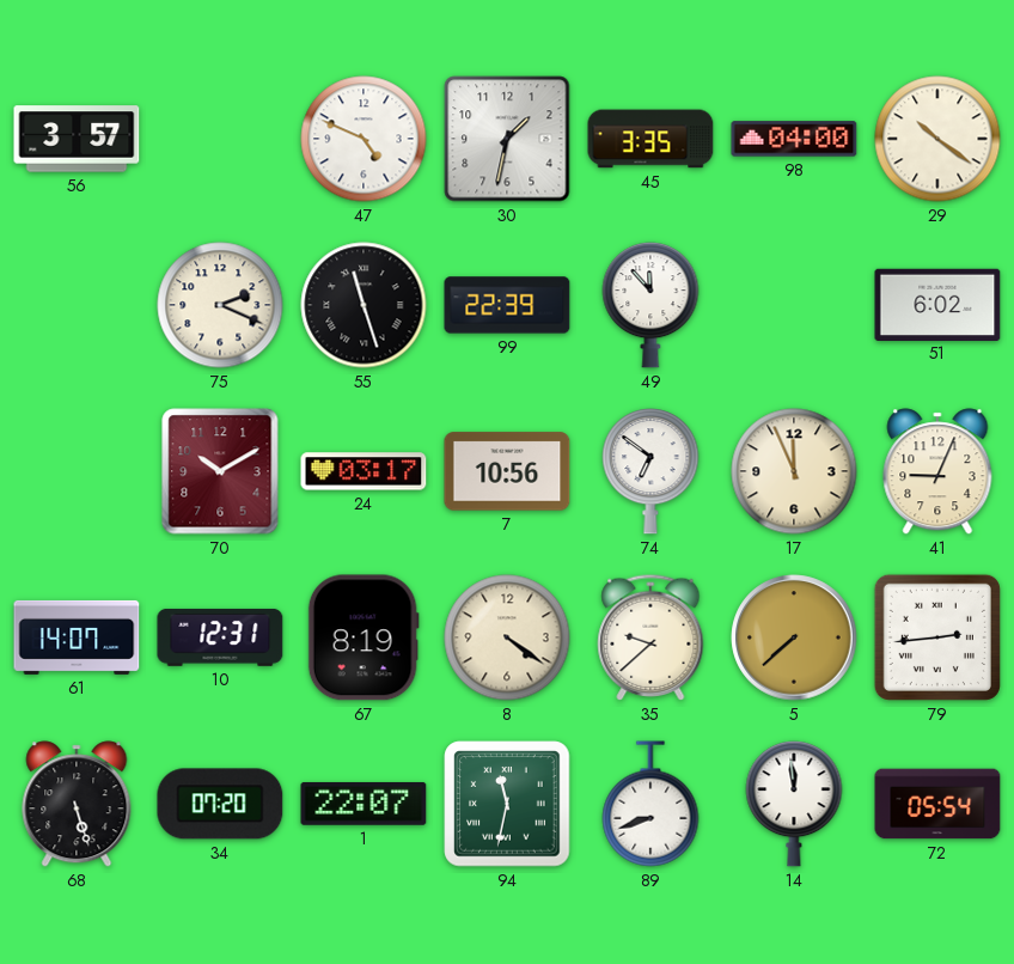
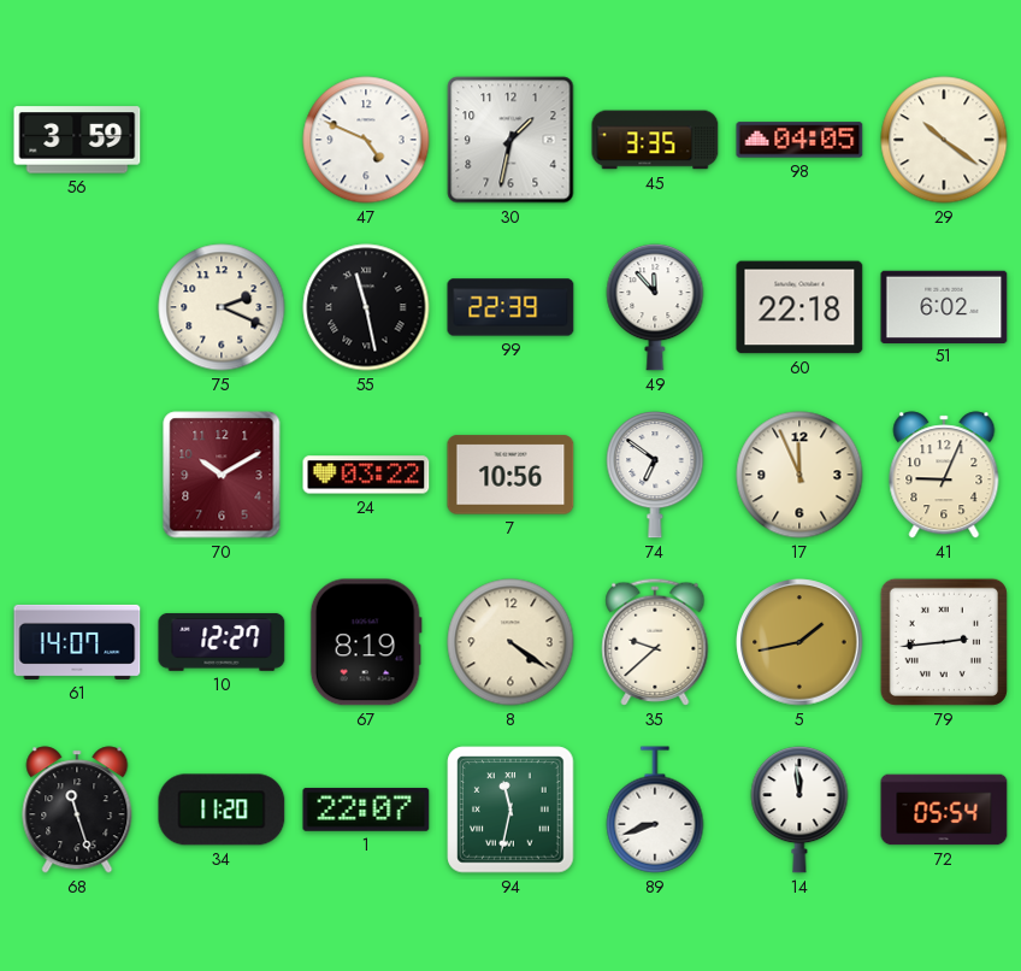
56: 3:57 -> 3:59 (77, 140)
98: 04:00 -> 04:05 (799, 140)
55: 11:27 -> 11:28 (366, 307)
60: none -> 22:18 (799, 307)
24: 03:17 -> 03:22 (366, 475)
10: 12:31 -> 12:27 (222, 642)
5: 7:38 -> 1:43 (799, 642)
68: 5:27 -> 11:27 (77, 810)
34: 07:20 -> 11:20 (222, 810)
